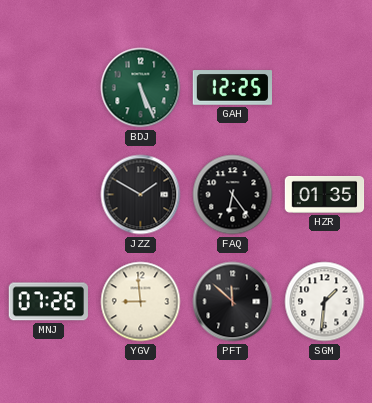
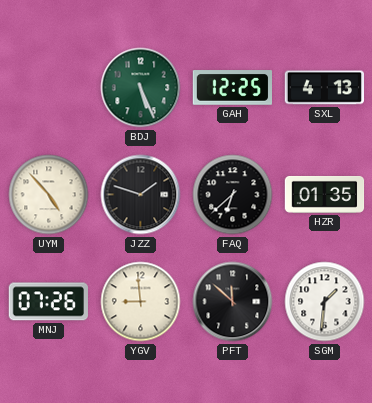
SXL: none -> 4:13 (324, 88)
UYM: none -> 4:53 (49, 195)
JZZ: 1:50 -> 1:48 (141, 195)
FAQ: 6:24 -> 6:38 (233, 195)
